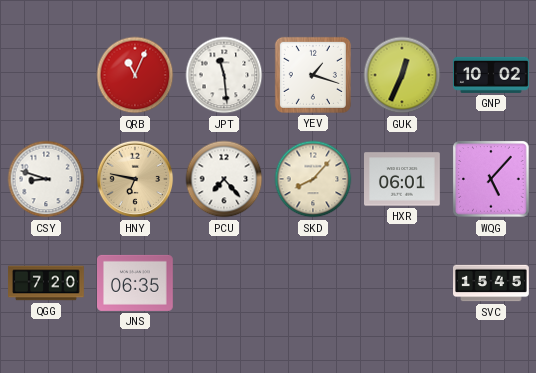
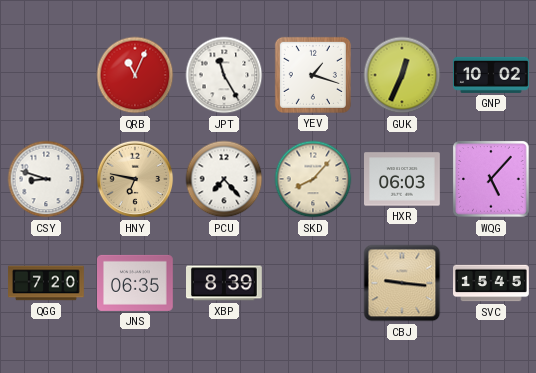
JPT: 11:29 -> 11:25 (224, 75)
HXR: 06:01 -> 06:03 (403, 179)
XBP: none -> 8:39 (225, 283)
CBJ: none -> 9:16 (402, 283)
